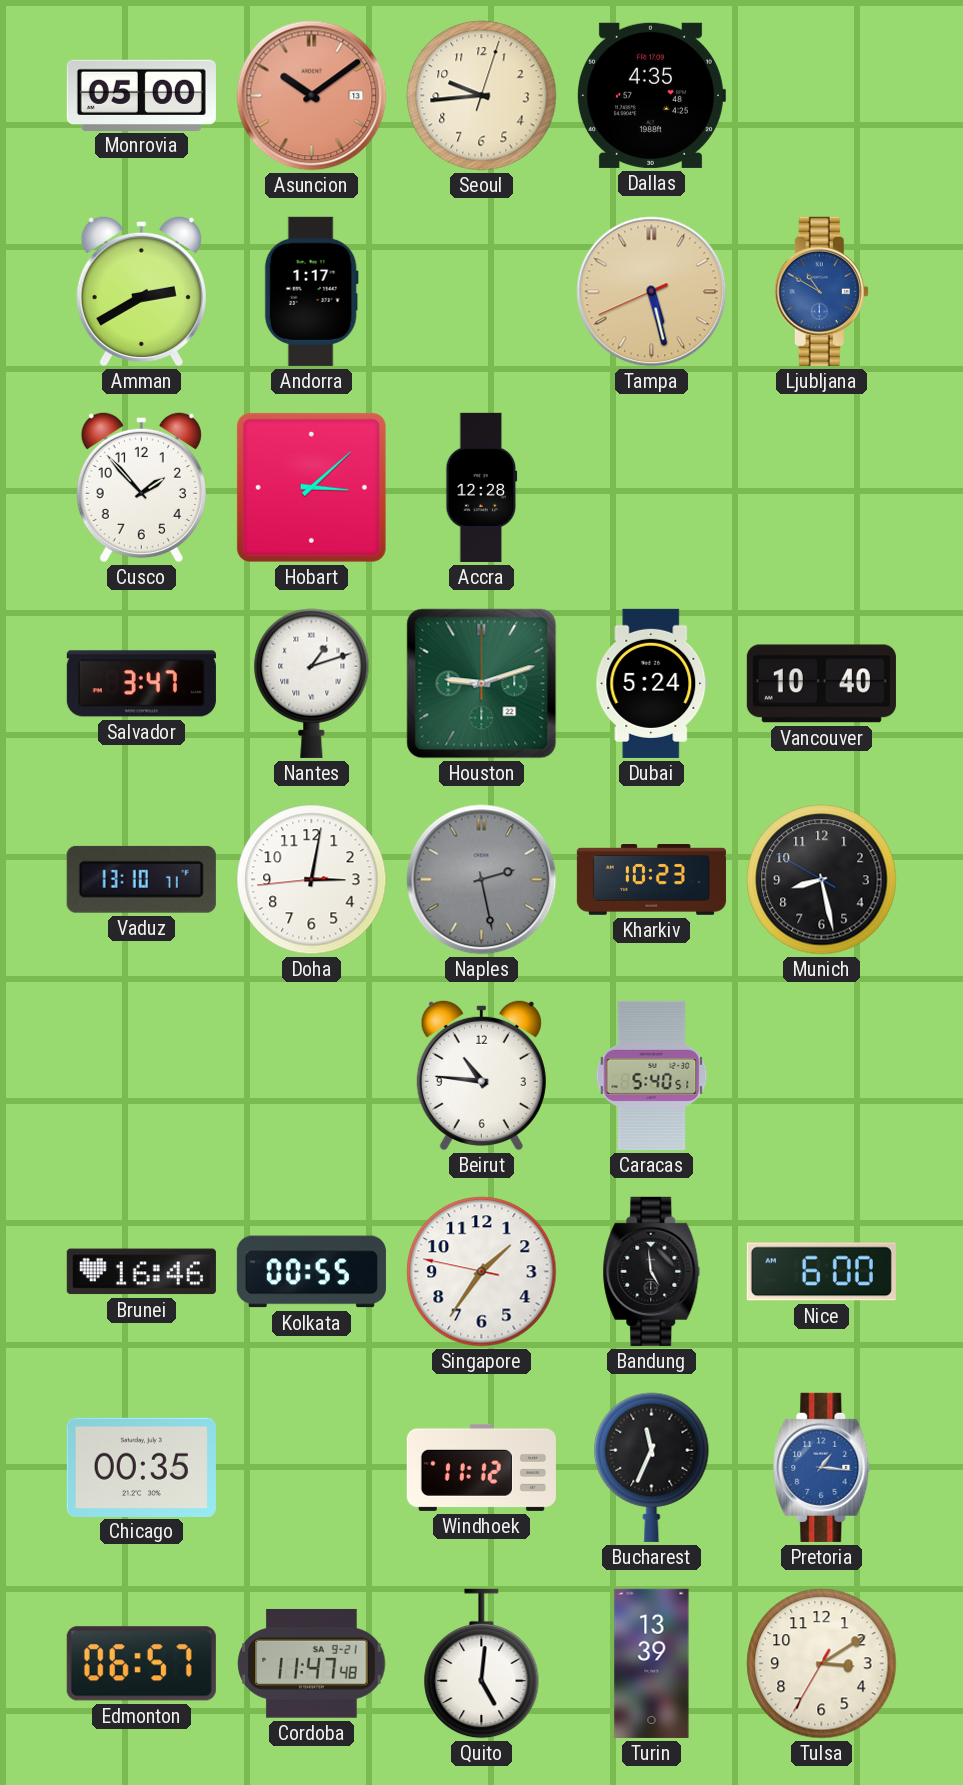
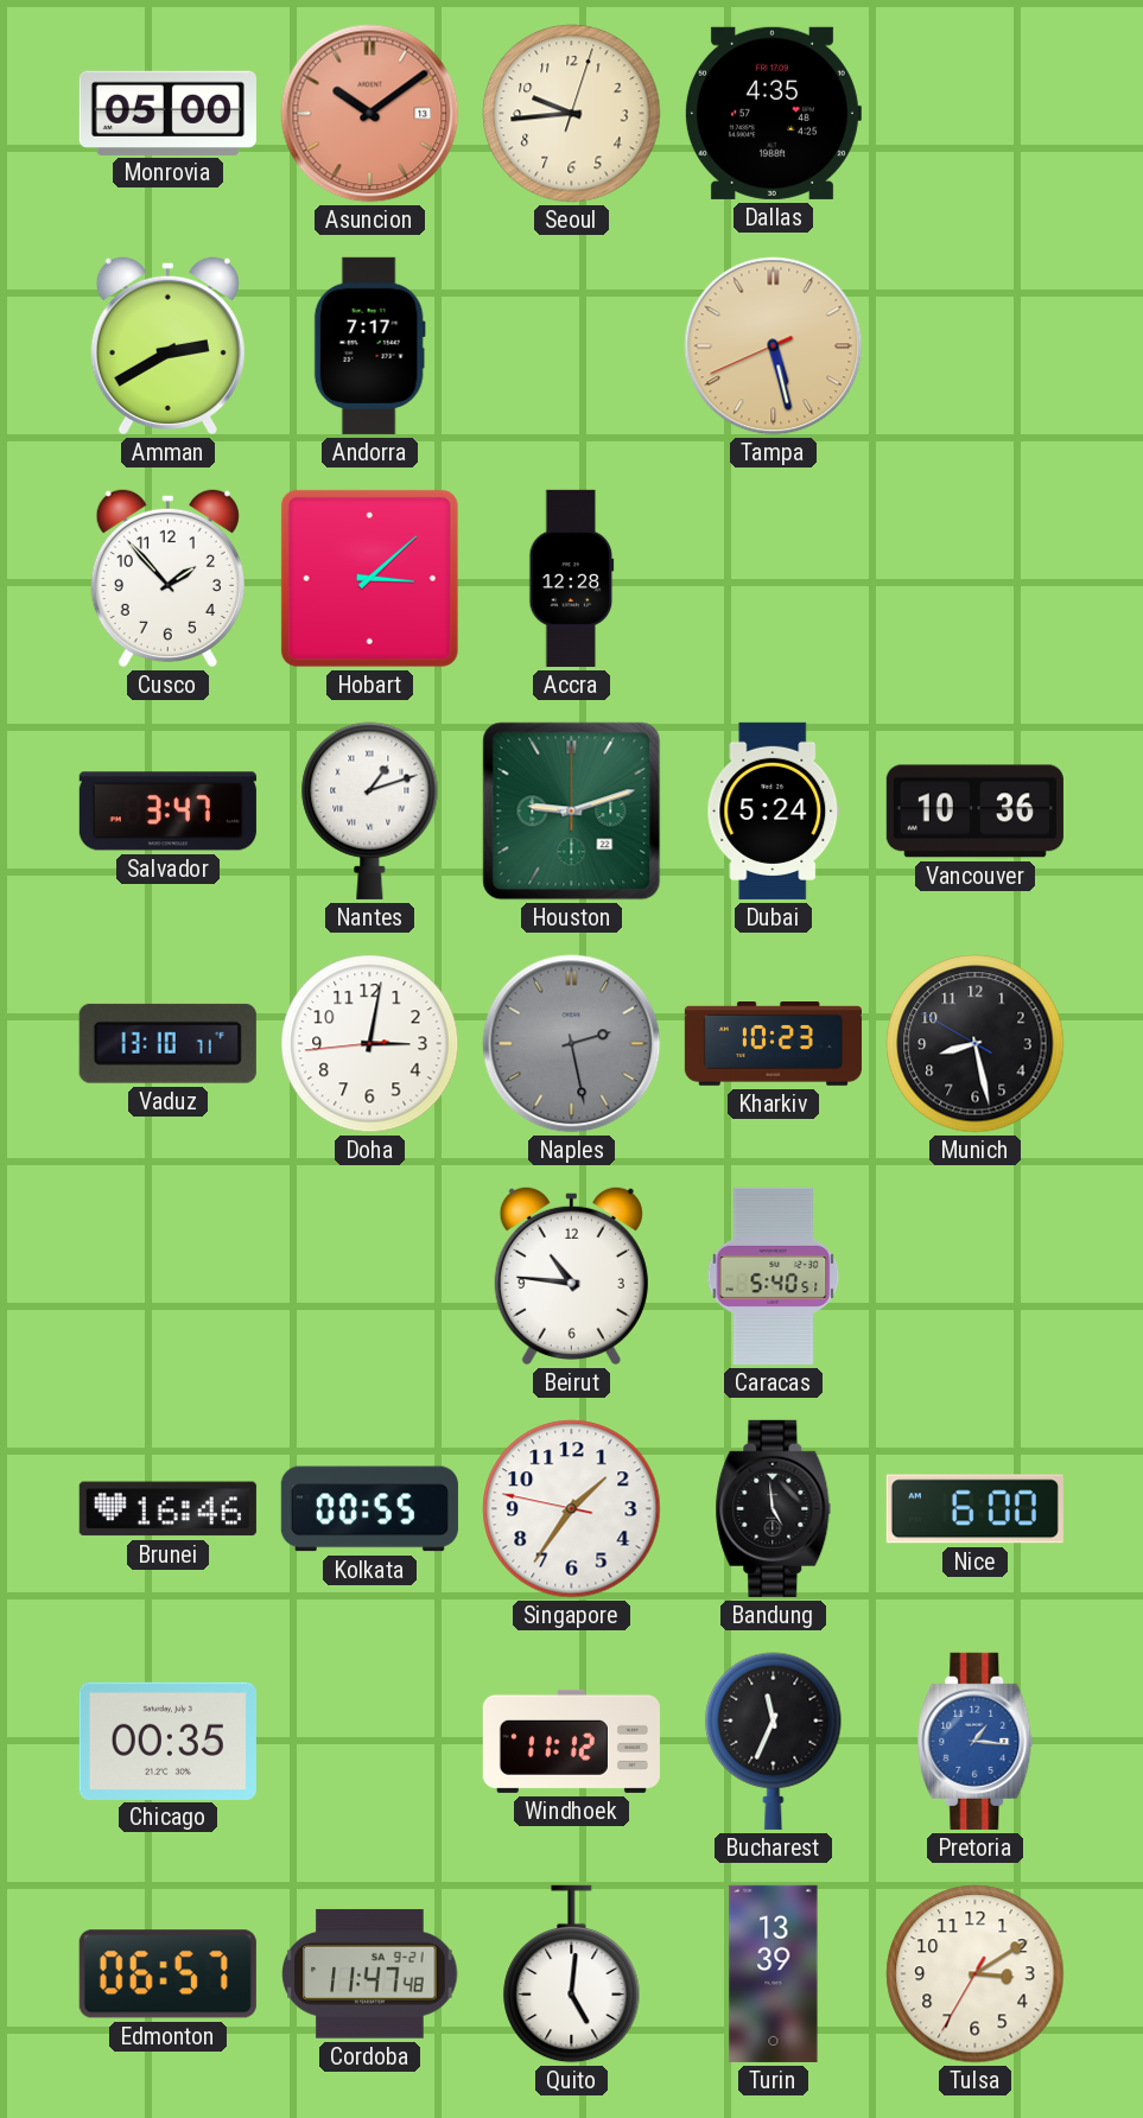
Andorra: 1:17 -> 7:17 (369, 345)
Ljubljana: 10:50 -> none (821, 291)
Vancouver: 10:40 -> 10:36 (974, 812)
